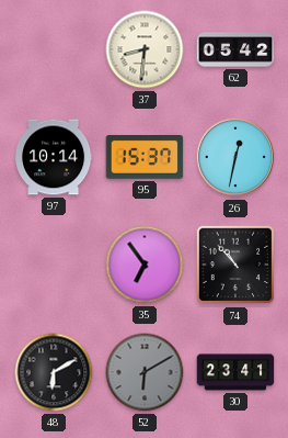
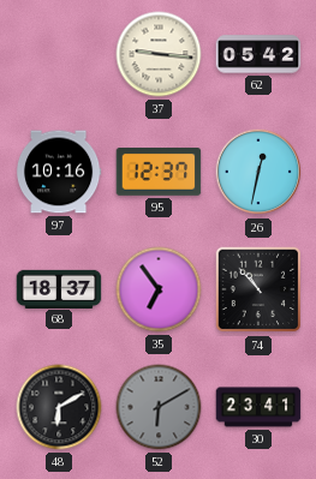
37: 8:31 -> 9:16 (159, 54)
97: 10:14 -> 10:16 (59, 172)
95: 15:37 -> 12:37 (159, 173)
68: none -> 18:37 (59, 288)
